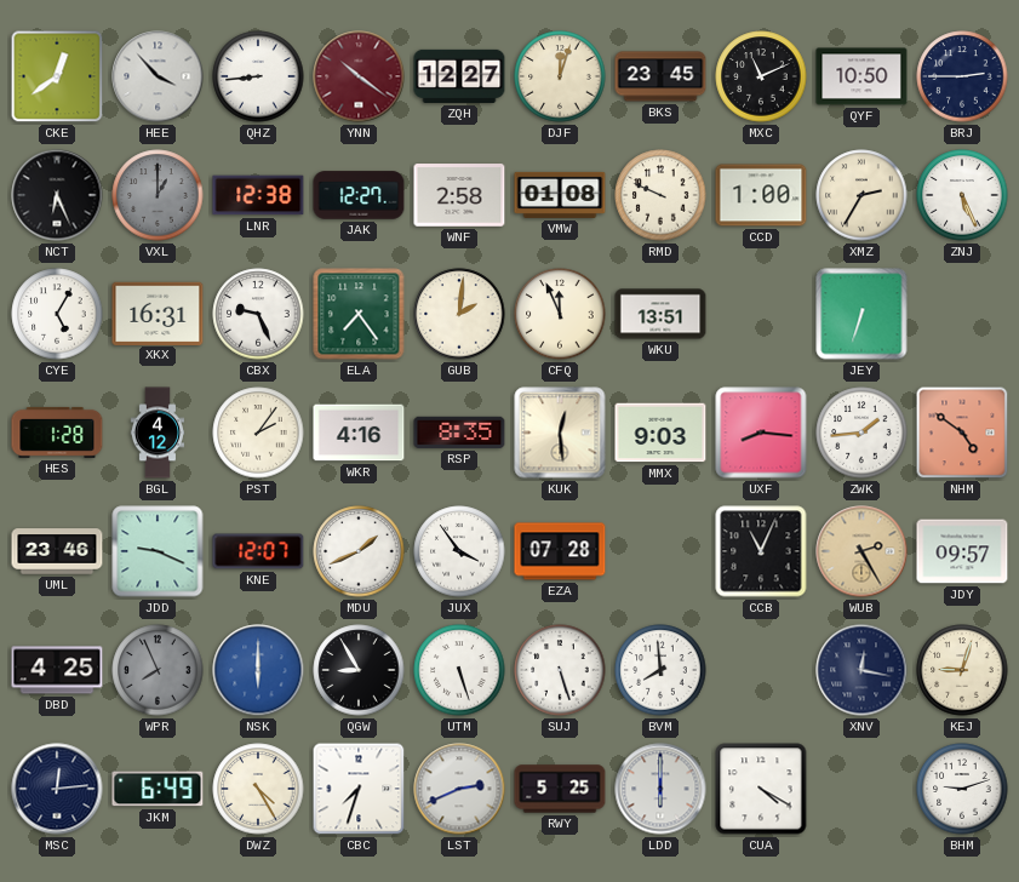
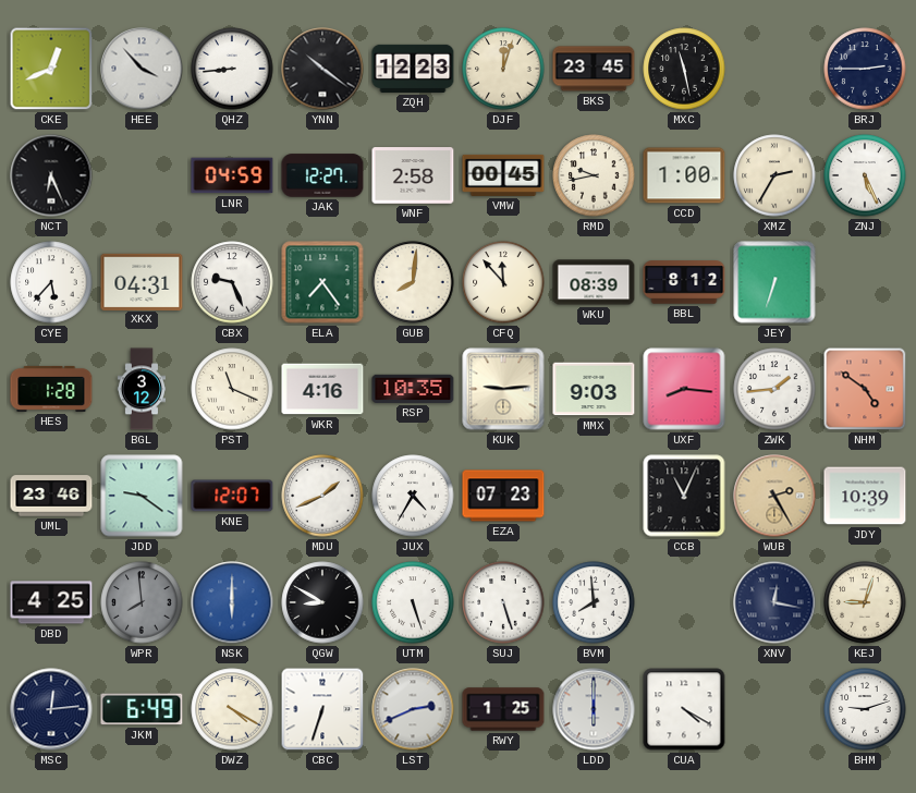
CKE: 12:39 -> 12:41 (51, 69)
YNN dial: burgundy -> black (322, 69)
ZQH: 12:27 -> 12:23 (413, 69)
MXC: 11:11 -> 11:28 (684, 69)
QYF: 10:50 -> none (861, 76)
VXL: 1:00 -> none (158, 195)
LNR: 12:38 -> 04:59 (232, 175)
VMW: 01:08 -> 00:45 (503, 175)
RMD: 9:49 -> 9:43 (594, 175)
CYE: 5:05 -> 5:37 (51, 282)
XKX: 16:31 -> 04:31 (142, 281)
GUB: 2:01 -> 8:01 (413, 282)
CFQ: 11:56 -> 11:53 (503, 282)
WKU: 13:51 -> 08:39 (594, 282)
BBL: none -> 8:12 (684, 282)
BGL: 4:12 -> 3:12 (141, 389)
PST: 2:06 -> 11:19 (232, 389)
RSP: 8:35 -> 10:35 (413, 389)
KUK: 12:29 -> 9:14 (503, 389)
JDD: 9:19 -> 9:21 (142, 496)
JUX: 3:54 -> 4:35 (413, 496)
EZA: 07:28 -> 07:23 (503, 496)
JDY: 09:57 -> 10:39 (865, 496)
WPR: 7:56 -> 7:59 (142, 602)
QGW: 8:55 -> 8:50 (322, 602)
DWZ: 4:25 -> 4:20 (232, 709)
CBC: 7:33 -> 6:33 (322, 709)
RWY: 5:25 -> 1:25 (503, 709)
